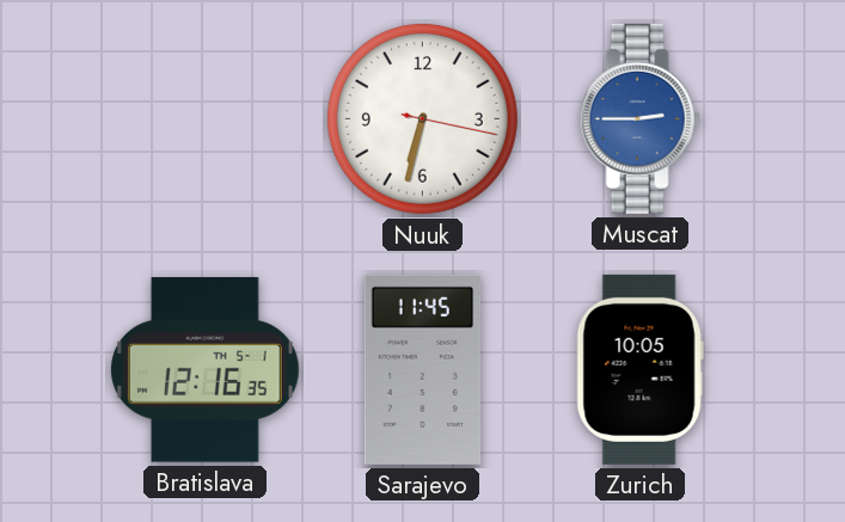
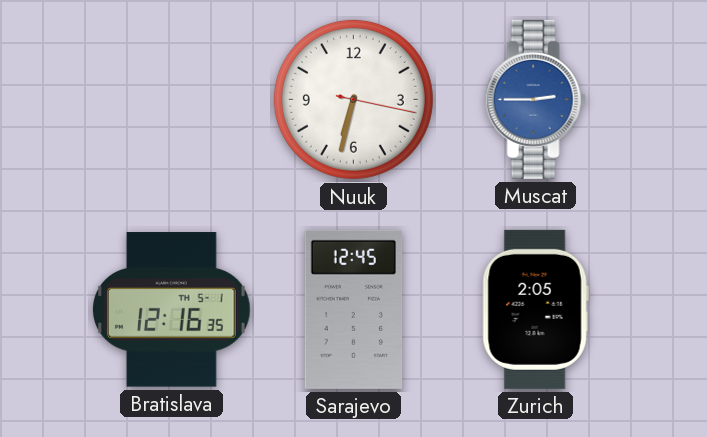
Sarajevo: 11:45 -> 12:45 (354, 309)
Zurich: 10:05 -> 2:05 (535, 309)
